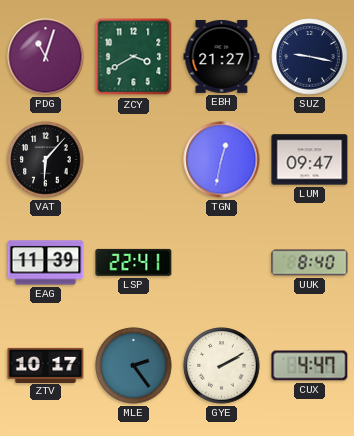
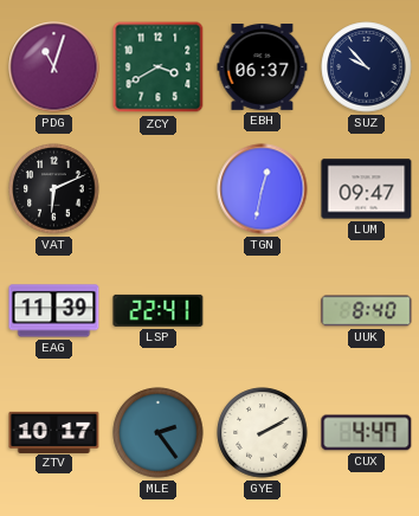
EBH: 21:27 -> 06:37 (263, 66)
SUZ: 9:17 -> 9:53 (367, 67)
VAT: 6:07 -> 6:11 (54, 189)
